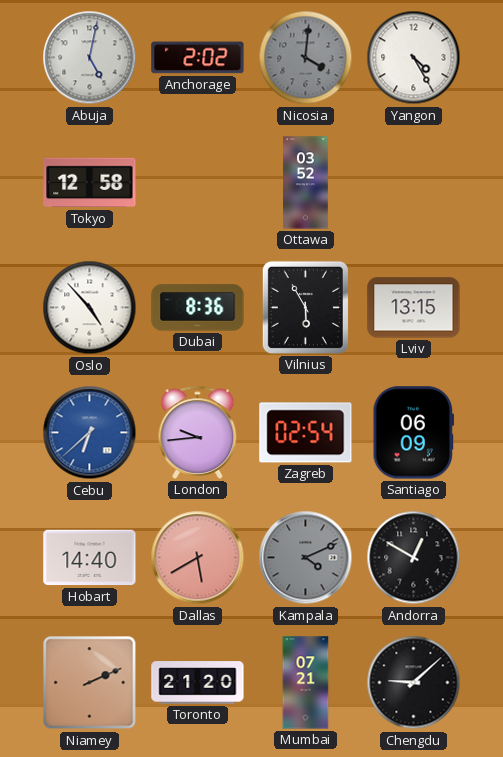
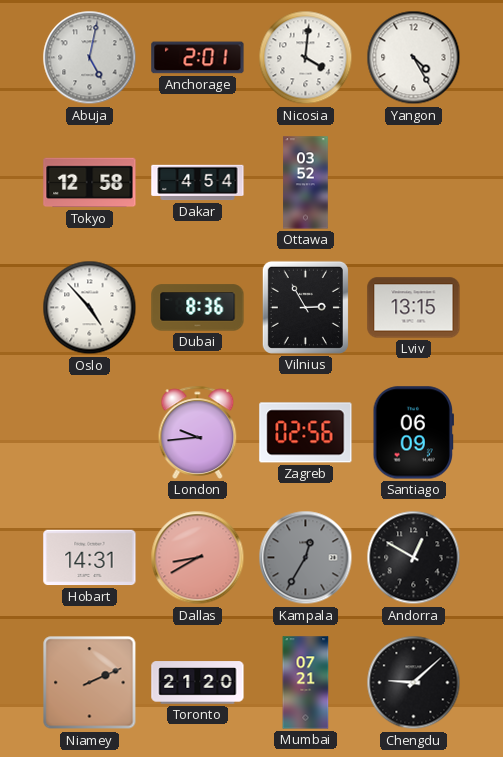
Anchorage: 2:02 -> 2:01 (198, 58)
Nicosia dial: grey -> white (306, 58)
Dakar: none -> 4:54 (198, 183)
Vilnius: 5:55 -> 2:55 (305, 307)
Cebu: 6:38 -> none (90, 433)
Zagreb: 02:54 -> 02:56 (306, 433)
Hobart: 14:40 -> 14:31 (90, 558)
Dallas: 5:40 -> 8:40 (198, 558)
Kampala: 4:11 -> 12:35 (306, 558)
